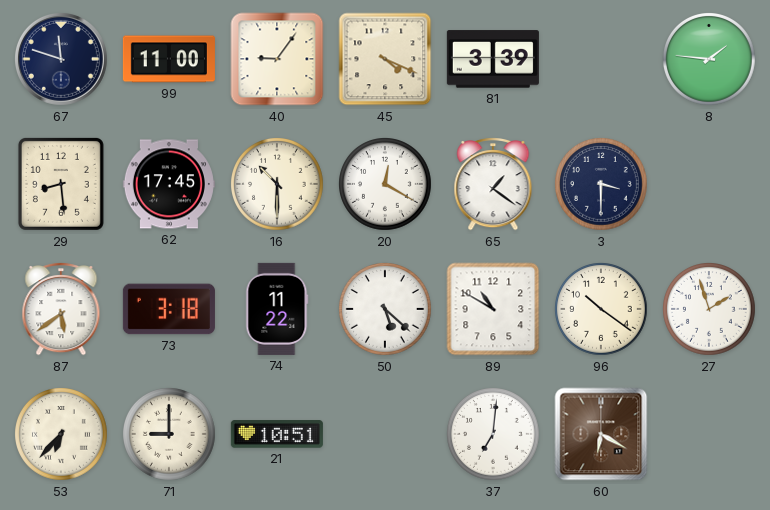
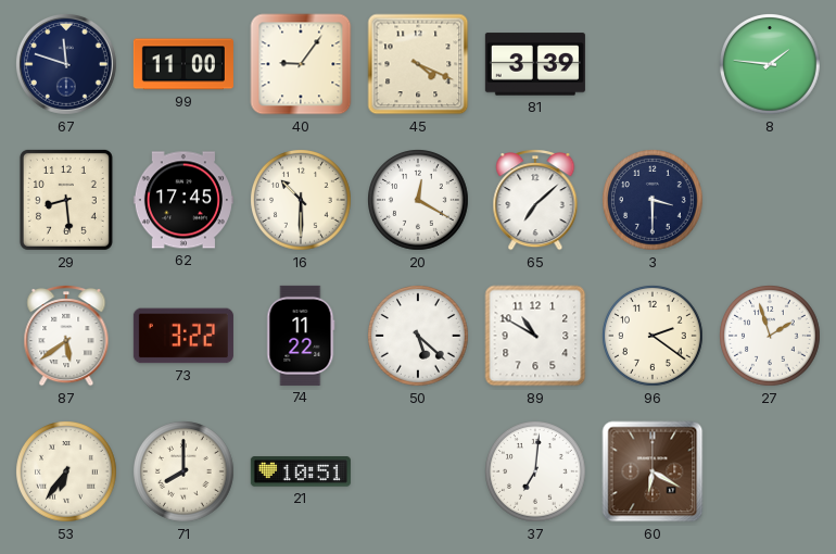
65: 1:21 -> 7:08 (535, 201)
73: 3:18 -> 3:22 (183, 336)
96: 10:21 -> 2:21 (654, 337)
53: 6:37 -> 6:36 (67, 473)
71: 9:00 -> 8:00 (185, 473)
